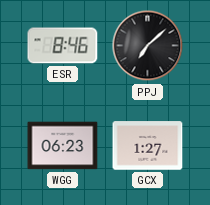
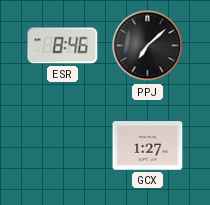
WGG: 06:23 -> none (63, 146)
